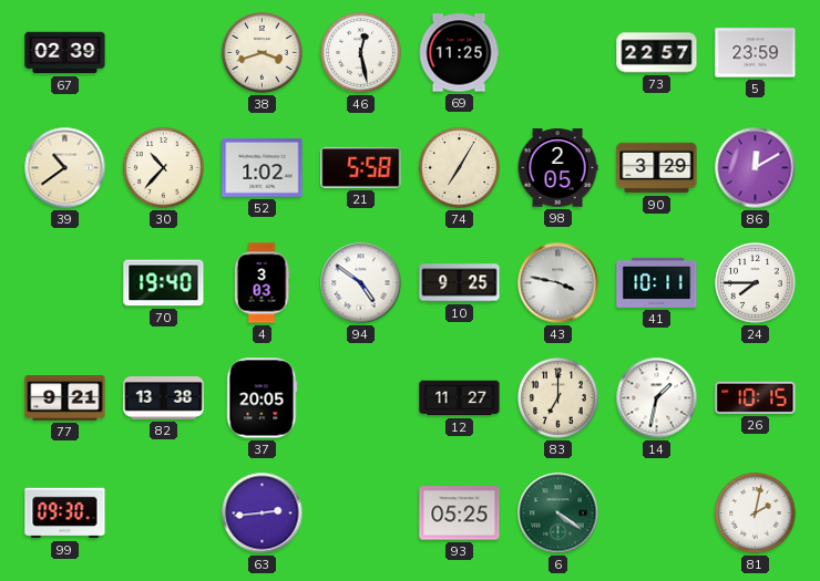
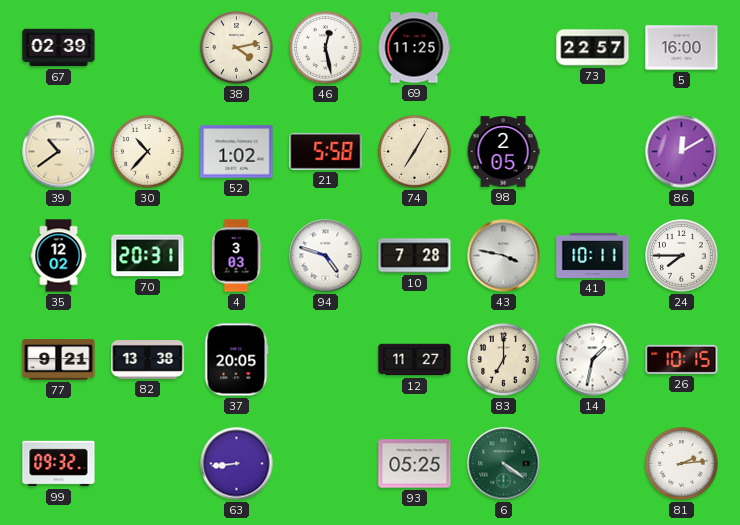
38: 3:42 -> 4:13 (237, 48)
5: 23:59 -> 16:00 (682, 48)
90: 3:29 -> none (657, 168)
35: none -> 12:02 (59, 256)
70: 19:40 -> 20:31 (148, 256)
94: 4:51 -> 4:48 (326, 256)
10: 9:25 -> 7:28 (415, 256)
99: 09:30 -> 09:32 (59, 464)
63: 2:44 -> 8:44 (237, 464)
81: 2:02 -> 2:14 (682, 464)
